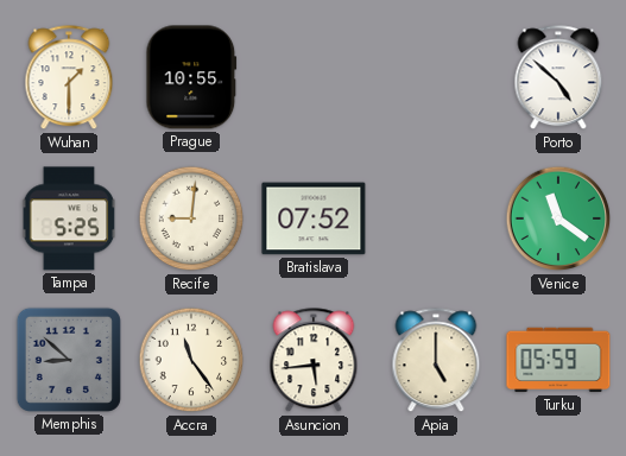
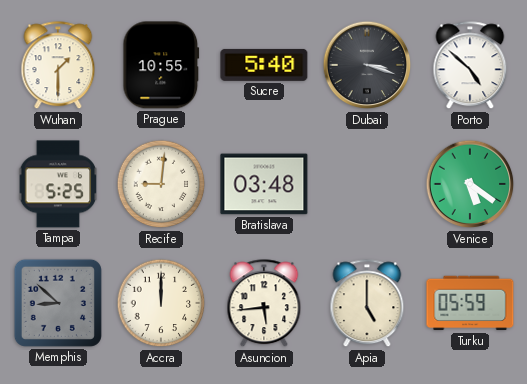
Sucre: none -> 5:40 (264, 65)
Dubai: none -> 3:18 (367, 65)
Bratislava: 07:52 -> 03:48 (264, 184)
Venice: 11:21 -> 5:21 (470, 184)
Accra: 11:24 -> 12:00 (161, 303)
